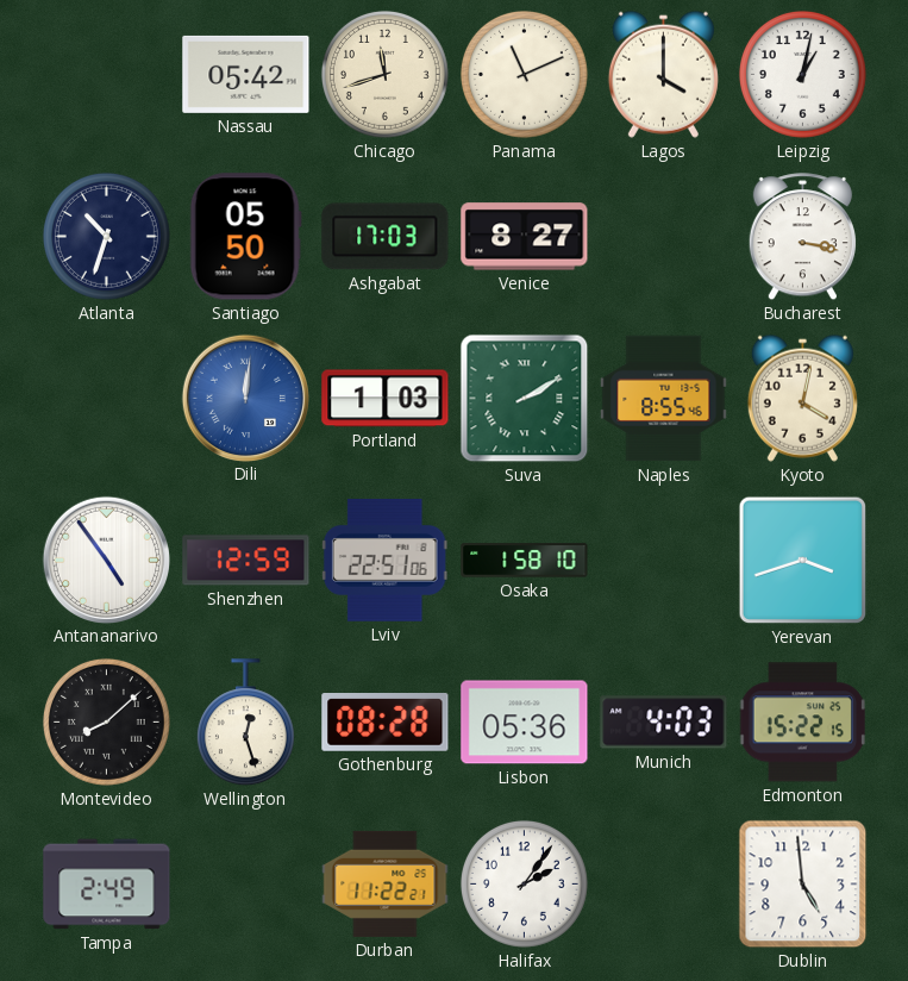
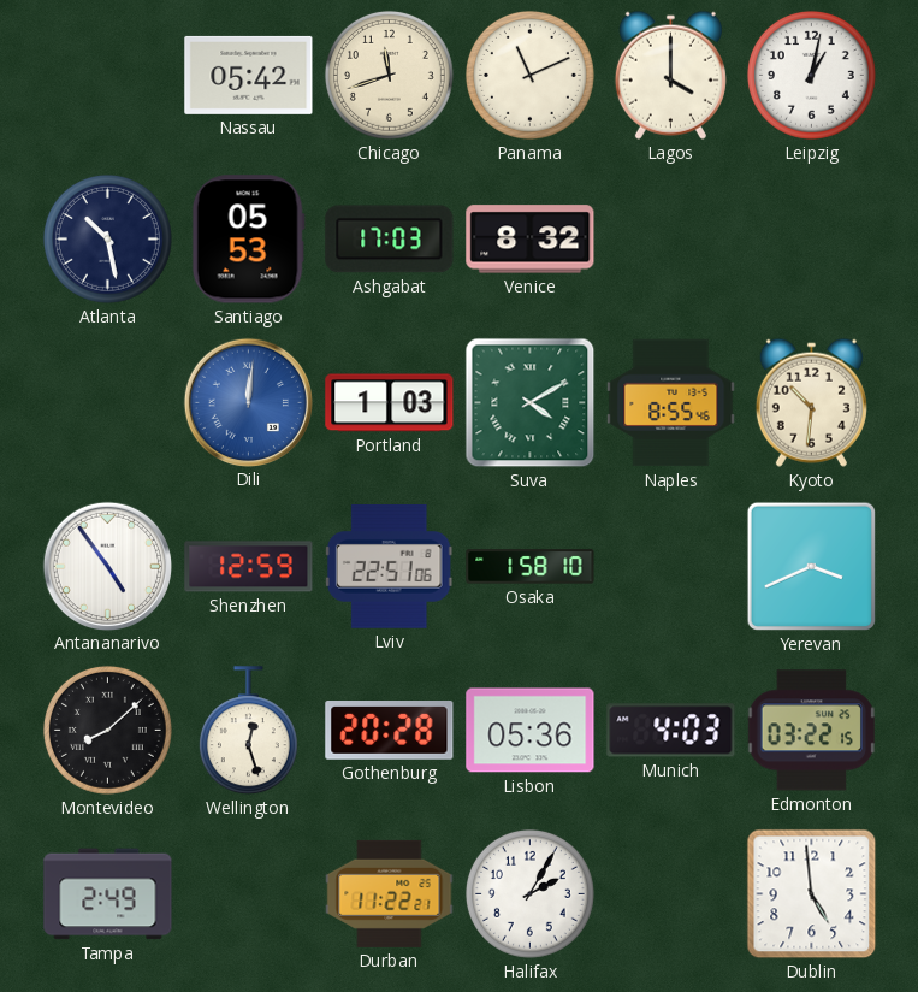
Atlanta: 10:33 -> 10:28 (107, 238)
Santiago: 05:50 -> 05:53 (248, 240)
Venice: 8:27 -> 8:32 (531, 240)
Bucharest: 3:17 -> none (802, 237)
Suva: 2:10 -> 4:10 (531, 403)
Kyoto: 4:02 -> 10:31 (811, 402)
Yerevan: 3:42 -> 3:41 (812, 567)
Gothenburg: 08:28 -> 20:28 (390, 731)
Edmonton: 15:22 -> 03:22 (811, 731)
Halifax: 2:06 -> 2:05 (529, 893)
